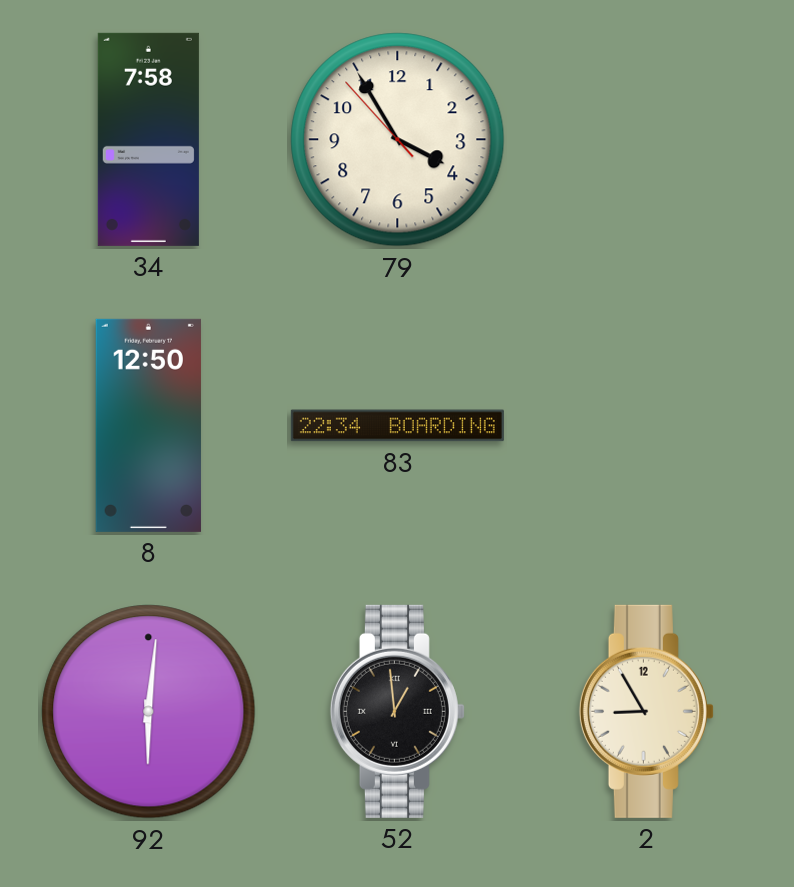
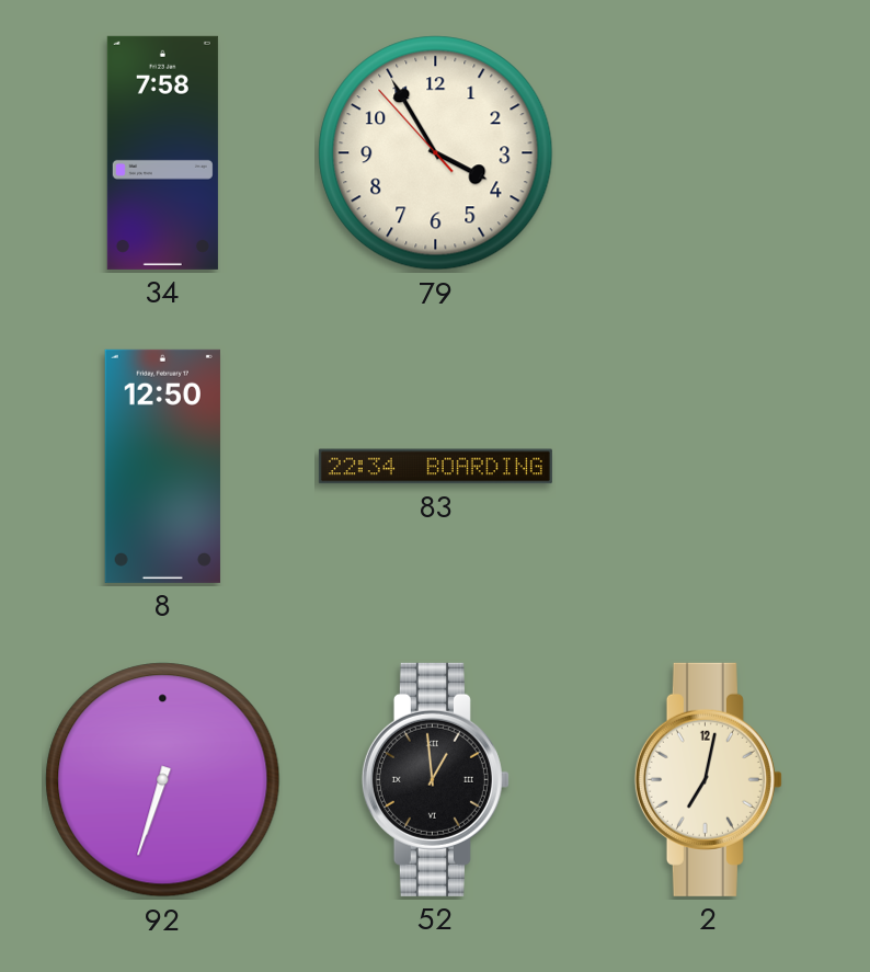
92: 6:01 -> 6:33 (163, 780)
2: 8:55 -> 7:02 (708, 779)
